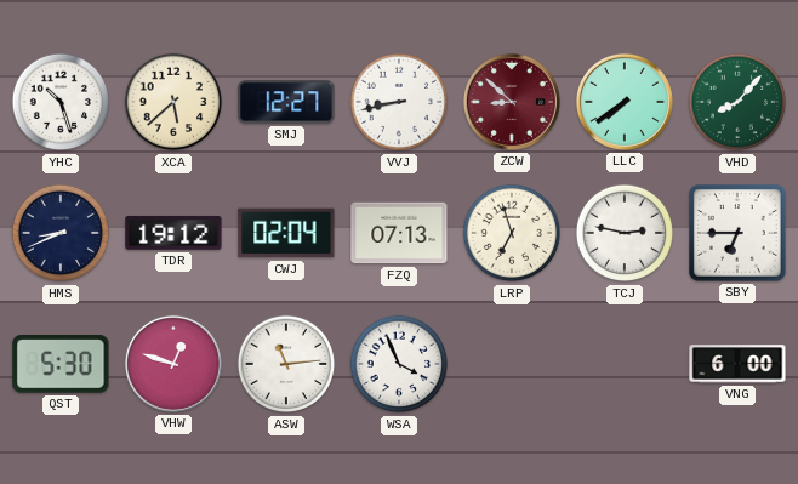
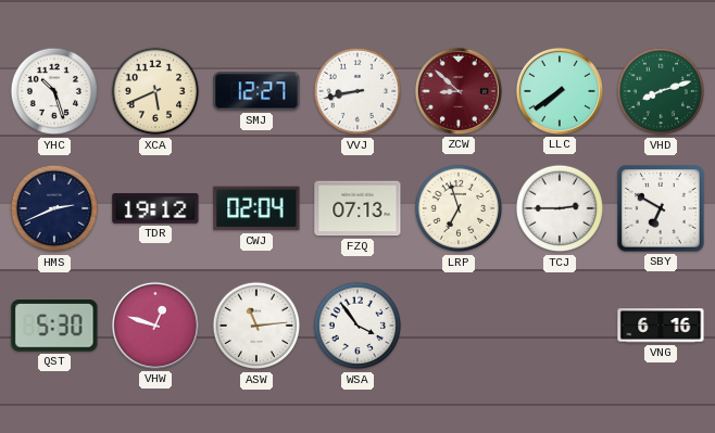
XCA: 5:38 -> 5:41 (155, 91)
VHD: 8:07 -> 8:12 (661, 91)
HMS: 8:41 -> 2:41 (54, 208)
TCJ: 2:47 -> 2:45 (560, 208)
SBY: 6:45 -> 6:50 (662, 209)
WSA: 3:56 -> 3:54 (357, 326)
VNG: 6:00 -> 6:16 (661, 326)
